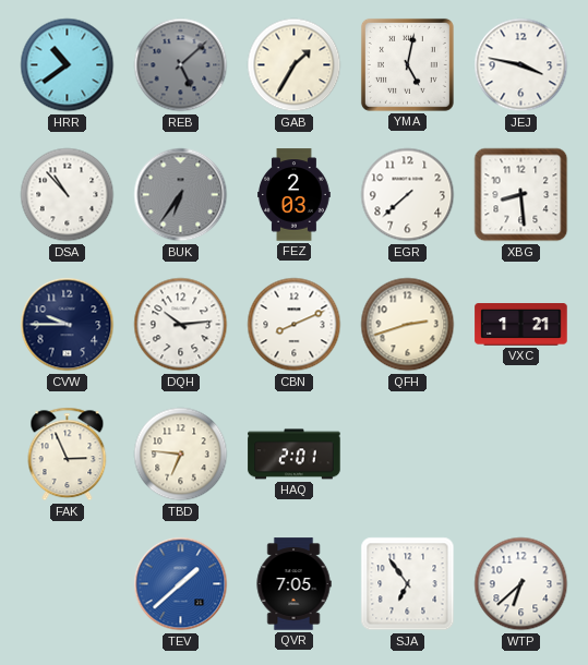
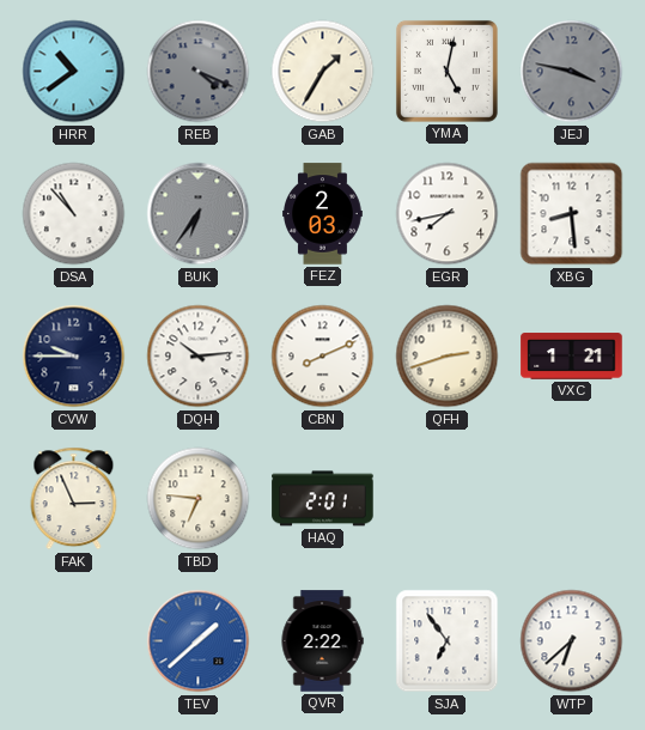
REB: 5:08 -> 4:19 (199, 72)
JEJ dial: white -> grey (572, 72)
EGR: 7:38 -> 7:43 (448, 214)
QVR: 7:05 -> 2:22 (322, 641)
